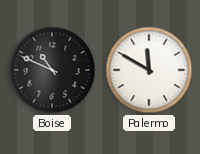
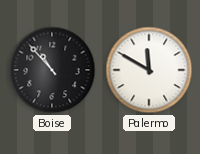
Boise: 10:49 -> 10:53 (52, 70)
